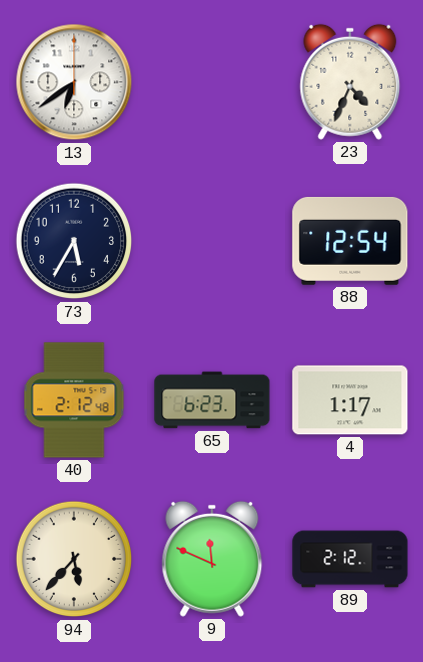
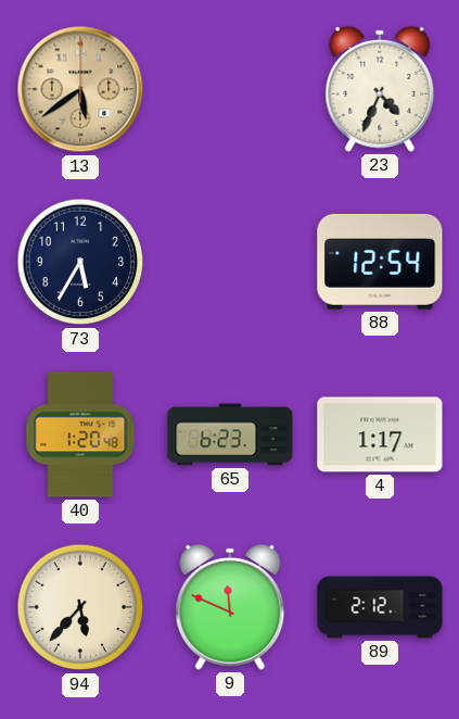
13: 6:39 -> 5:39 (80, 89)
13 dial: white -> champagne (80, 89)
40: 2:12 -> 1:20 (80, 434)
